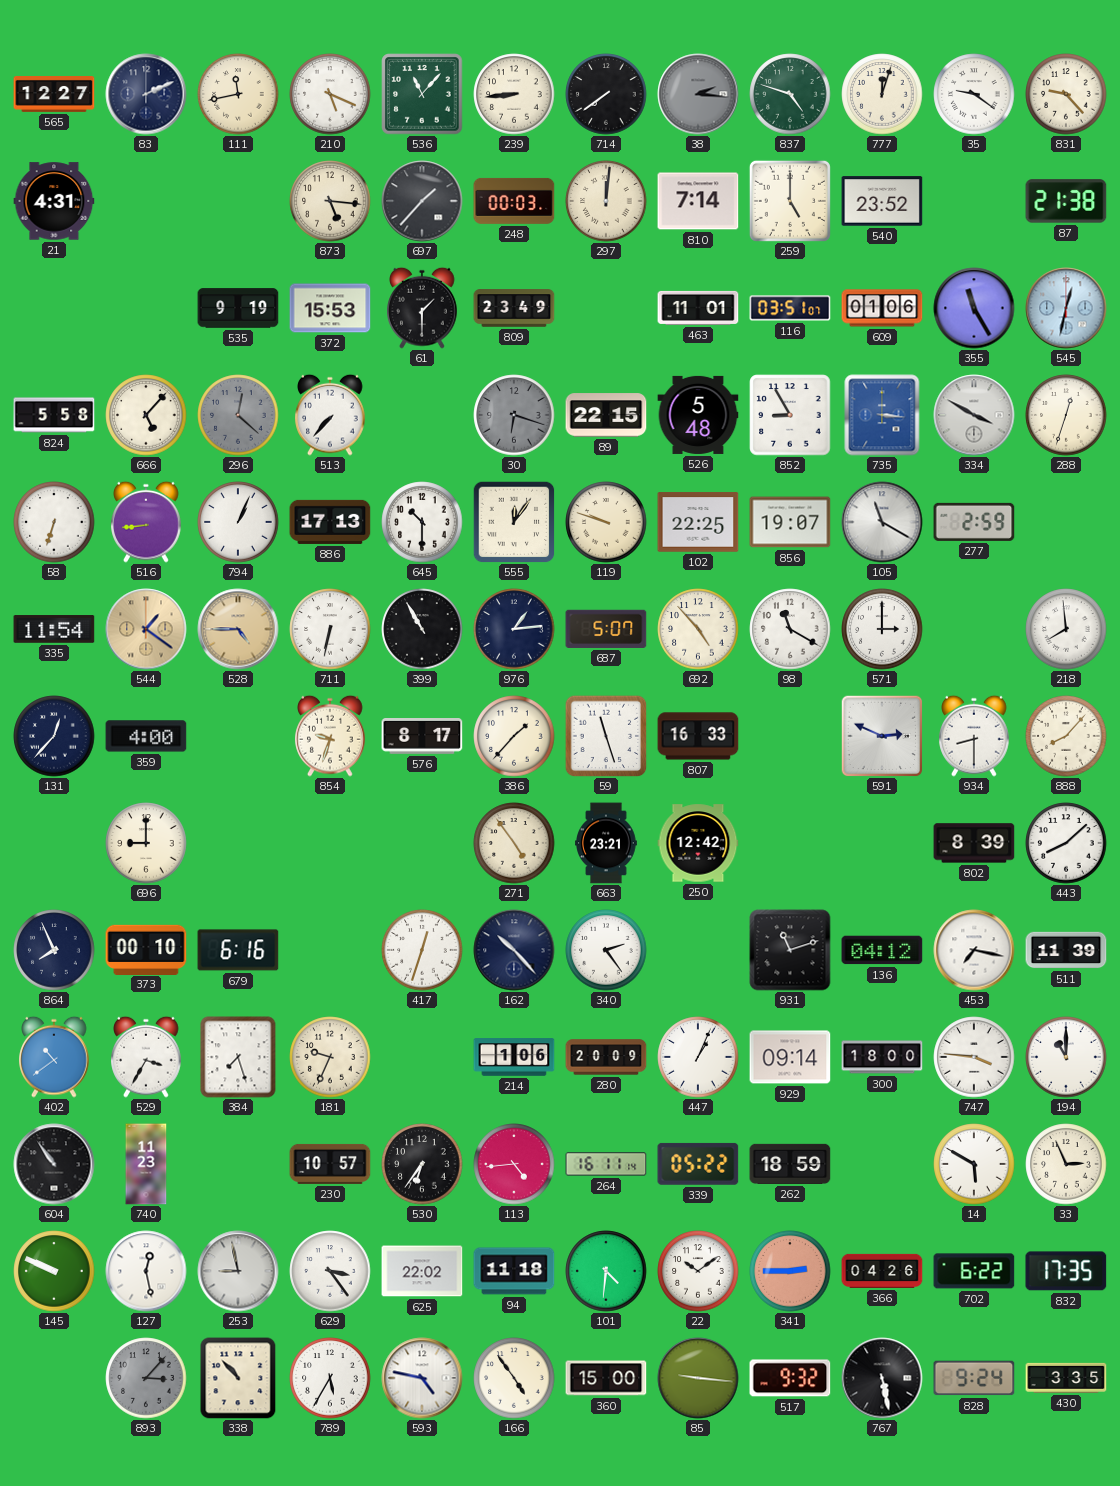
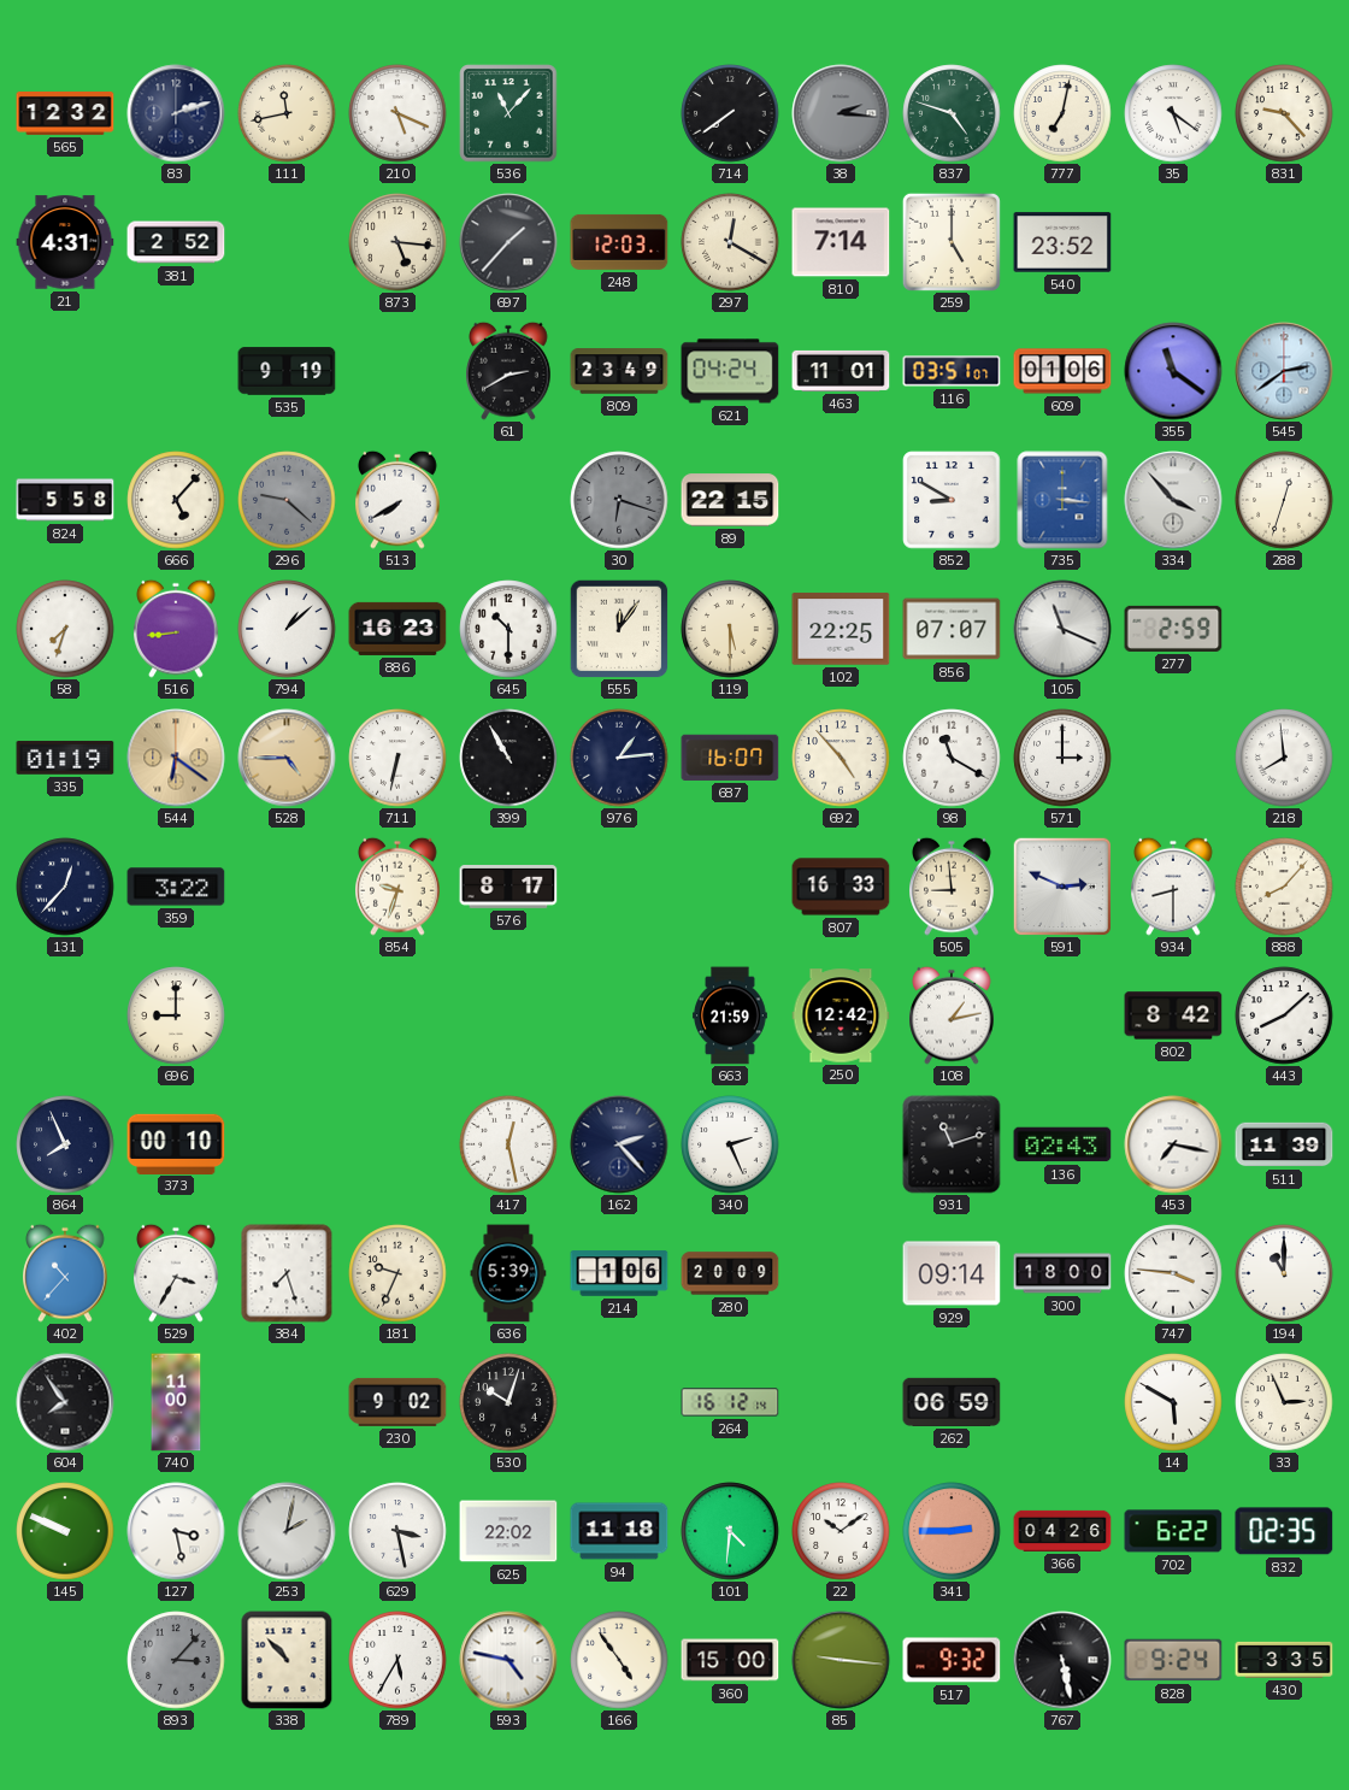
565: 12:27 -> 12:32 (65, 114)
83: 2:11 -> 2:12 (176, 113)
239: 8:44 -> none (514, 94)
777: 12:03 -> 7:02 (1062, 113)
35: 9:21 -> 5:21 (1173, 113)
381: none -> 2:52 (176, 242)
248: 00:03 -> 12:03 (619, 242)
297: 12:01 -> 12:20 (730, 242)
87: 21:38 -> none (1066, 201)
372: 15:53 -> none (330, 308)
61: 1:30 -> 2:40 (508, 371)
621: none -> 04:24 (730, 371)
355: 11:25 -> 11:21 (1173, 371)
545: 12:32 -> 2:39 (1284, 371)
296: 12:22 -> 9:22 (287, 500)
513: 7:37 -> 7:40 (397, 500)
526: 5:48 -> none (698, 415)
852: 8:55 -> 8:50 (952, 500)
334: 3:50 -> 3:53 (1173, 500)
58: 6:33 -> 7:33 (65, 629)
794: 1:04 -> 1:08 (287, 629)
886: 17:13 -> 16:23 (397, 629)
119: 9:48 -> 5:30 (730, 629)
856: 19:07 -> 07:07 (952, 629)
105: 11:20 -> 11:19 (1062, 629)
335: 11:54 -> 01:19 (65, 758)
544: 1:21 -> 6:21 (176, 758)
687: 5:07 -> 16:07 (730, 758)
359: 4:00 -> 3:22 (176, 887)
386: 1:37 -> none (514, 736)
59: 11:27 -> none (606, 736)
505: none -> 8:59 (952, 887)
271: 4:54 -> none (514, 843)
663: 23:21 -> 21:59 (730, 1015)
108: none -> 1:13 (952, 1015)
802: 8:39 -> 8:42 (1173, 1015)
679: 6:16 -> none (238, 950)
417: 12:33 -> 12:28 (508, 1144)
162: 10:23 -> 2:23 (619, 1144)
340: 2:24 -> 2:26 (730, 1144)
136: 04:12 -> 02:43 (1062, 1144)
402: 10:39 -> 10:37 (65, 1273)
636: none -> 5:39 (508, 1273)
447: 1:04 -> none (698, 1057)
604: 10:54 -> 7:54 (65, 1402)
740: 11:23 -> 11:00 (176, 1402)
230: 10:57 -> 9:02 (397, 1402)
530: 6:36 -> 10:03 (508, 1402)
113: 4:44 -> none (514, 1164)
264: 16:11 -> 16:12 (730, 1402)
339: 05:22 -> none (698, 1164)
262: 18:59 -> 06:59 (952, 1402)
127: 12:28 -> 3:28 (176, 1531)
253: 8:58 -> 2:02 (287, 1531)
629: 3:24 -> 3:28 (397, 1531)
832: 17:35 -> 02:35 (1284, 1531)
